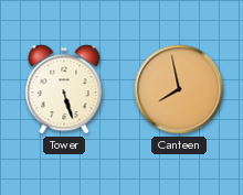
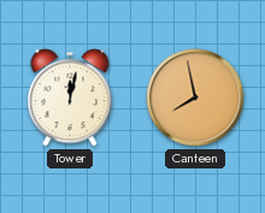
Tower: 5:27 -> 12:02 (70, 97)
